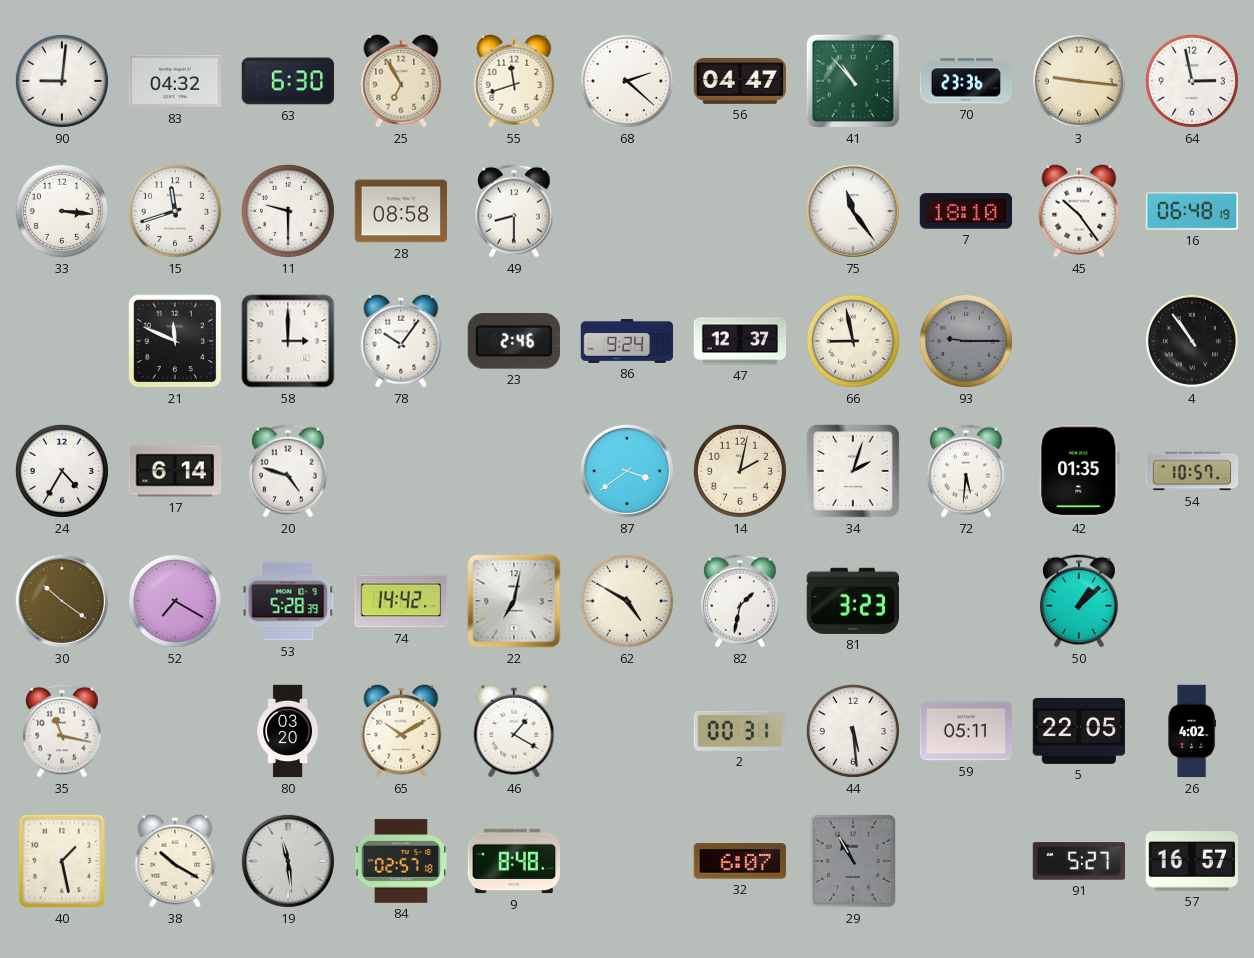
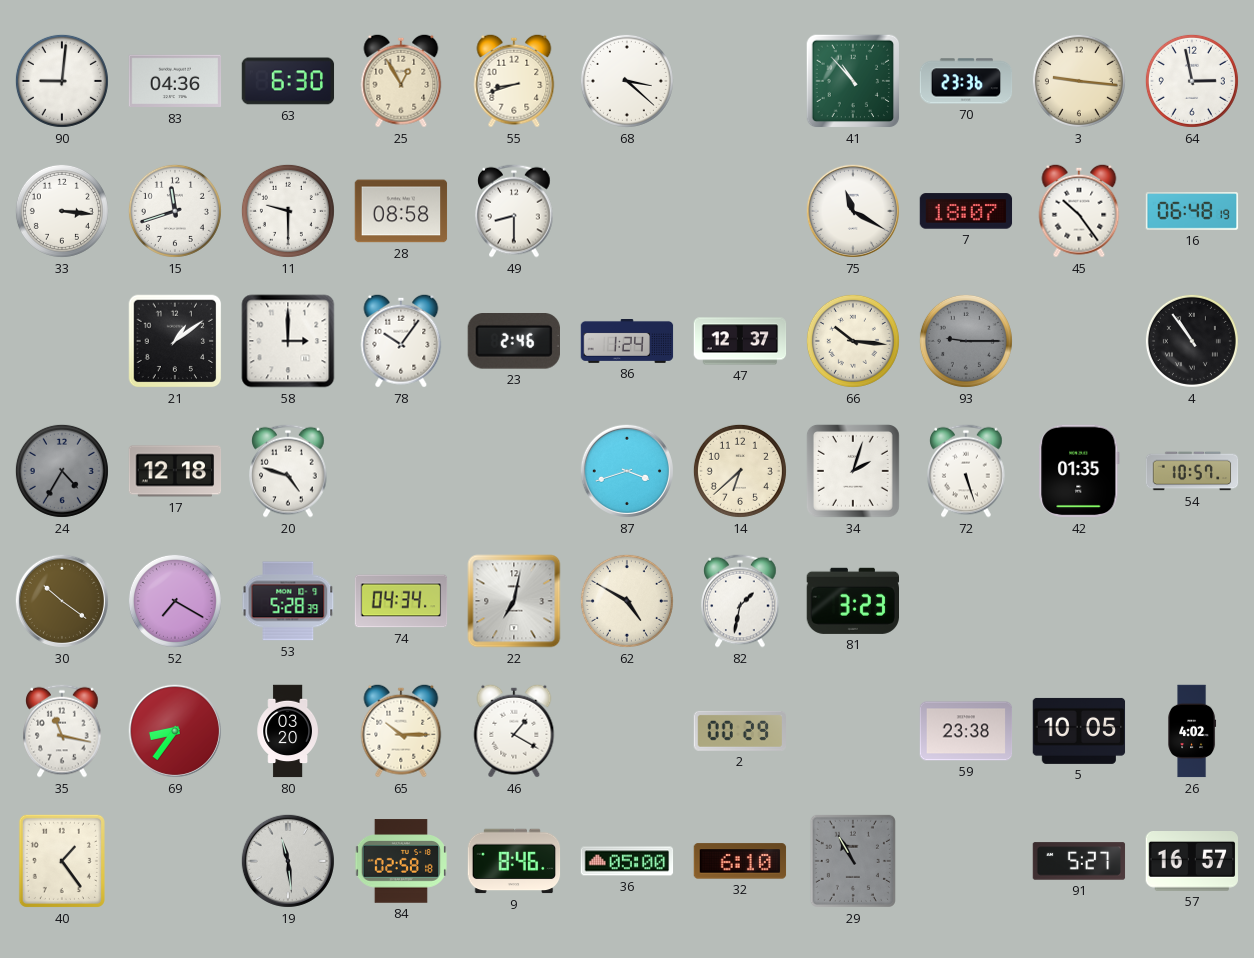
83: 04:32 -> 04:36 (175, 81)
25: 6:55 -> 12:55 (401, 81)
55: 11:42 -> 8:42 (514, 81)
68: 2:22 -> 3:22 (627, 81)
56: 04:47 -> none (740, 81)
75: 11:24 -> 11:20 (853, 211)
7: 18:10 -> 18:07 (966, 211)
21: 11:49 -> 1:09 (175, 341)
86: 9:24 -> 1:24 (627, 342)
66: 8:58 -> 10:16 (853, 341)
24 dial: white -> grey (62, 471)
17: 6:14 -> 12:18 (175, 471)
87: 3:39 -> 3:42 (627, 471)
14: 2:02 -> 6:38 (740, 471)
72: 5:31 -> 5:27 (966, 471)
74: 14:42 -> 04:34 (401, 601)
50: 1:08 -> none (1079, 601)
69: none -> 8:36 (175, 731)
65: 10:10 -> 10:15 (401, 731)
2: 00:31 -> 00:29 (740, 731)
44: 5:29 -> none (853, 731)
59: 05:11 -> 23:38 (966, 731)
5: 22:05 -> 10:05 (1079, 731)
40: 1:28 -> 1:24 (62, 861)
38: 10:20 -> none (175, 861)
84: 02:57 -> 02:58 (401, 861)
9: 8:48 -> 8:46 (514, 861)
36: none -> 05:00 (627, 861)
32: 6:07 -> 6:10 (740, 861)
